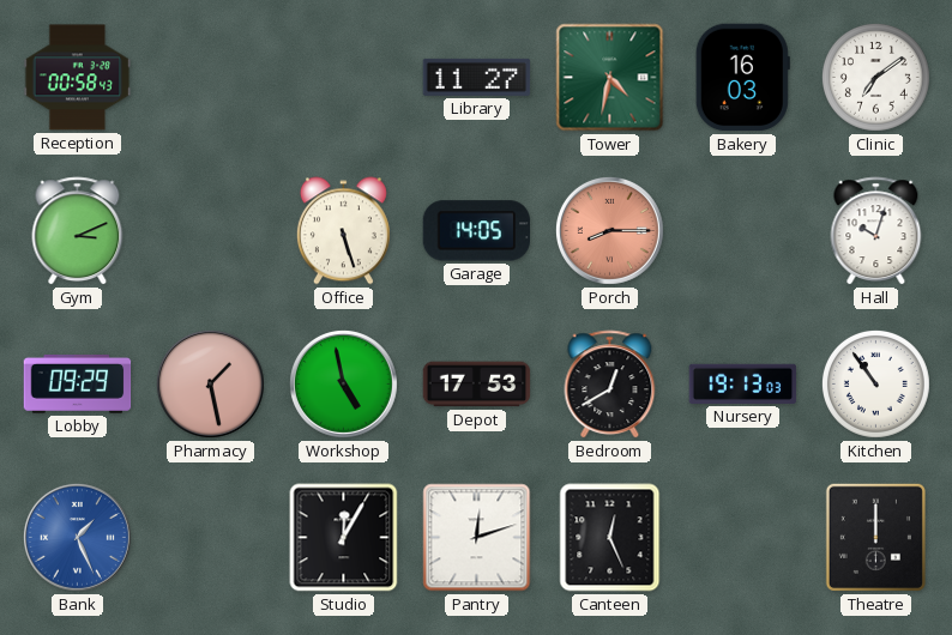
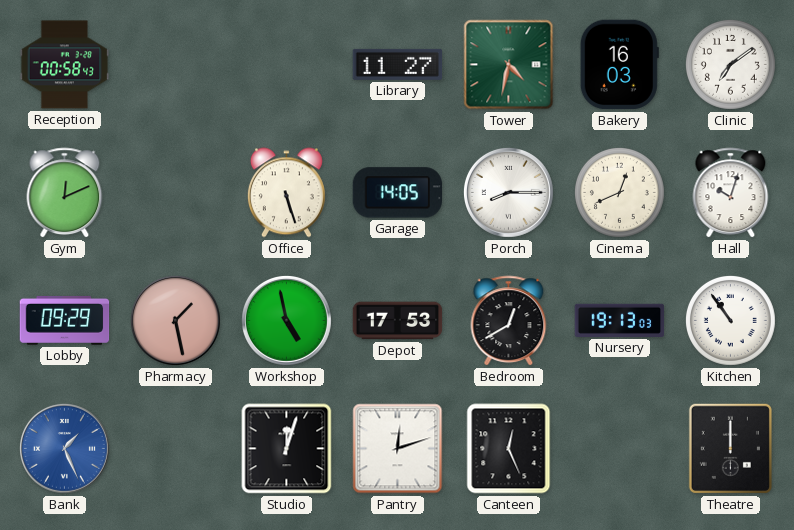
Gym: 3:11 -> 12:11 (65, 193)
Porch dial: salmon -> white (508, 192)
Cinema: none -> 12:41 (619, 192)
Studio: 12:05 -> 12:03 (287, 449)
